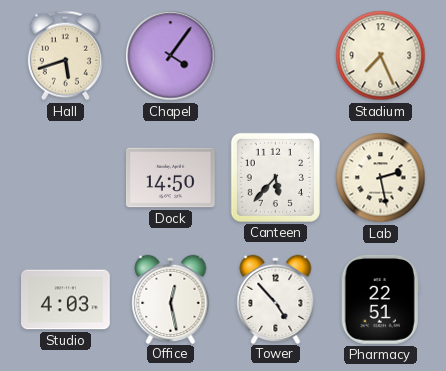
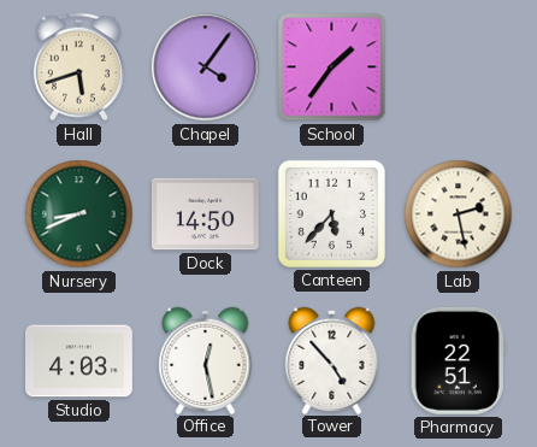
School: none -> 1:36 (332, 67)
Stadium: 7:26 -> none (381, 56)
Nursery: none -> 8:41 (79, 214)
